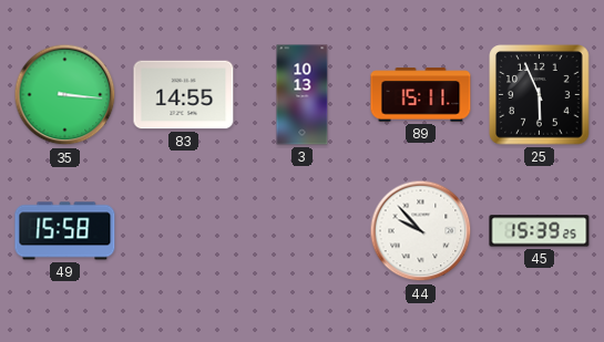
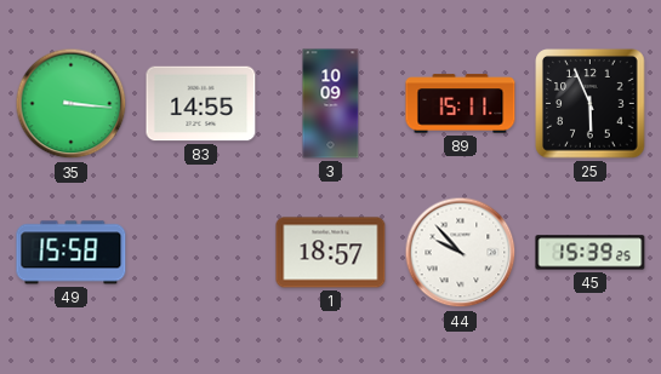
3: 10:13 -> 10:09 (331, 104)
1: none -> 18:57 (331, 253)
